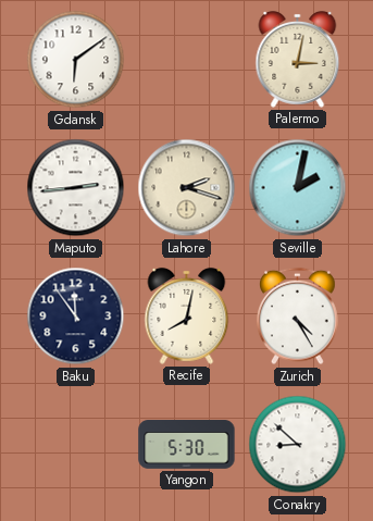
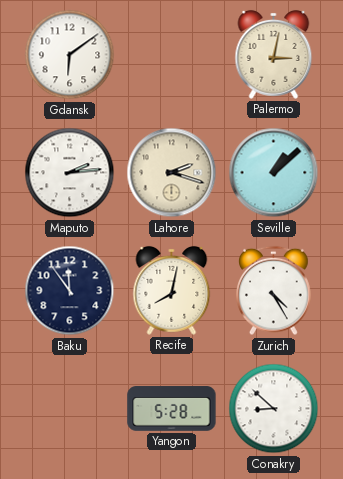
Maputo: 2:44 -> 2:14 (70, 173)
Seville: 2:02 -> 1:08 (274, 173)
Yangon: 5:30 -> 5:28 (172, 409)
